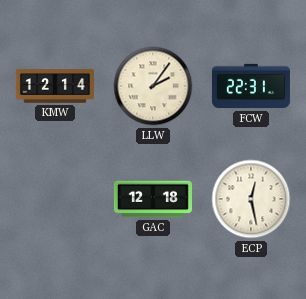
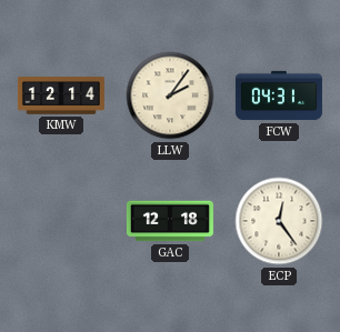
FCW: 22:31 -> 04:31 (279, 95)
ECP: 12:28 -> 12:24 (279, 221)
